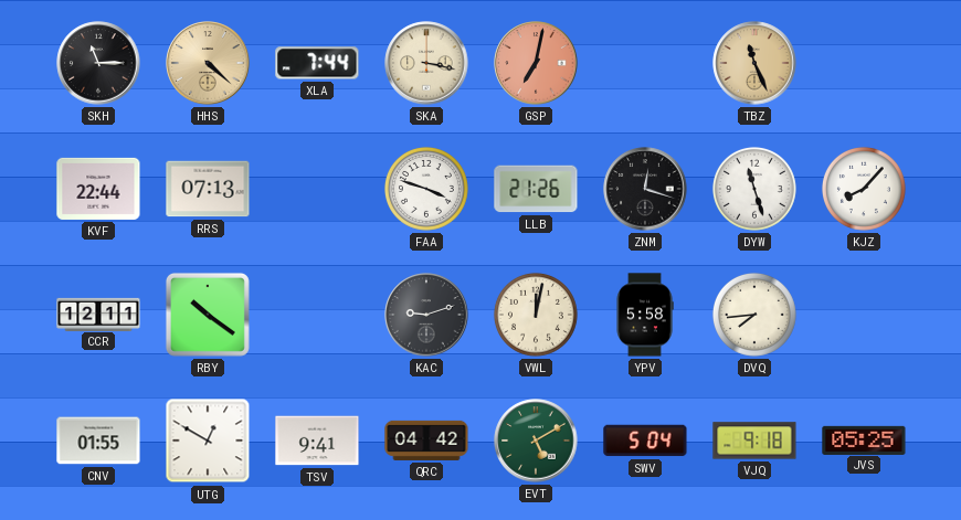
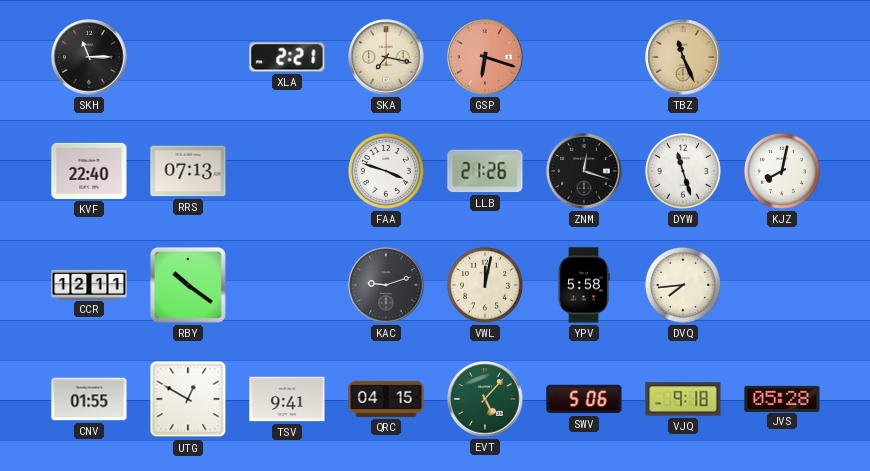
HHS: 4:22 -> none (208, 63)
XLA: 7:44 -> 2:21 (287, 57)
SKA: 3:17 -> 7:17 (386, 57)
GSP: 7:02 -> 6:18 (485, 57)
KVF: 22:44 -> 22:40 (89, 171)
KJZ: 8:07 -> 8:02 (782, 171)
QRC: 04:42 -> 04:15 (386, 399)
EVT: 5:10 -> 5:07 (485, 399)
SWV: 5:04 -> 5:06 (584, 399)
JVS: 05:25 -> 05:28 (782, 398)
